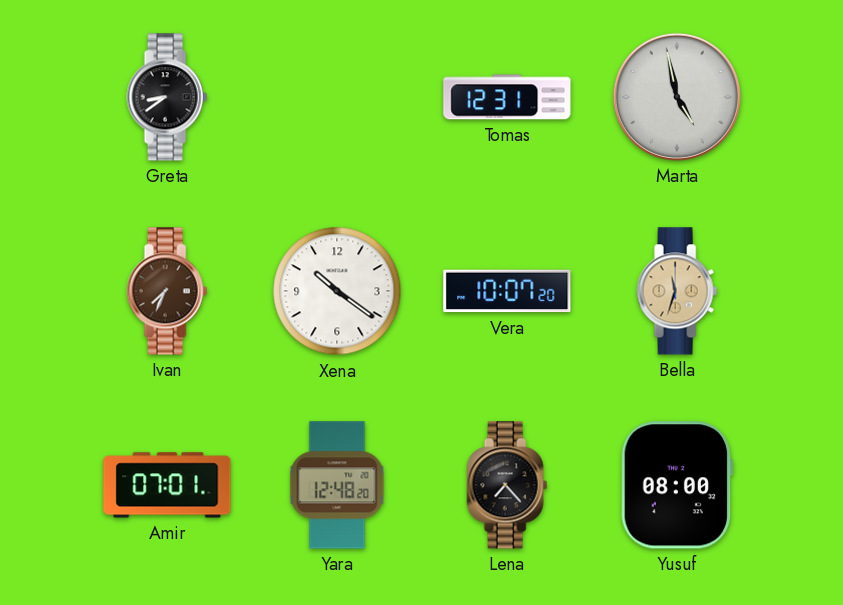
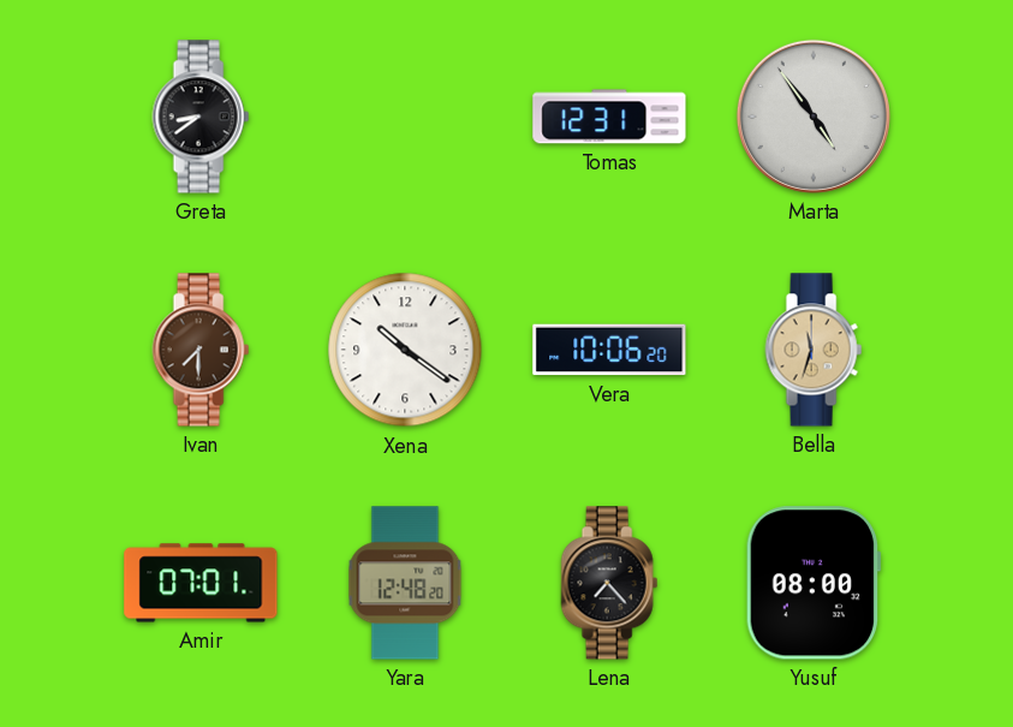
Marta: 4:58 -> 4:54 (814, 117)
Ivan: 7:34 -> 7:30 (201, 350)
Vera: 10:07 -> 10:06 (609, 350)
